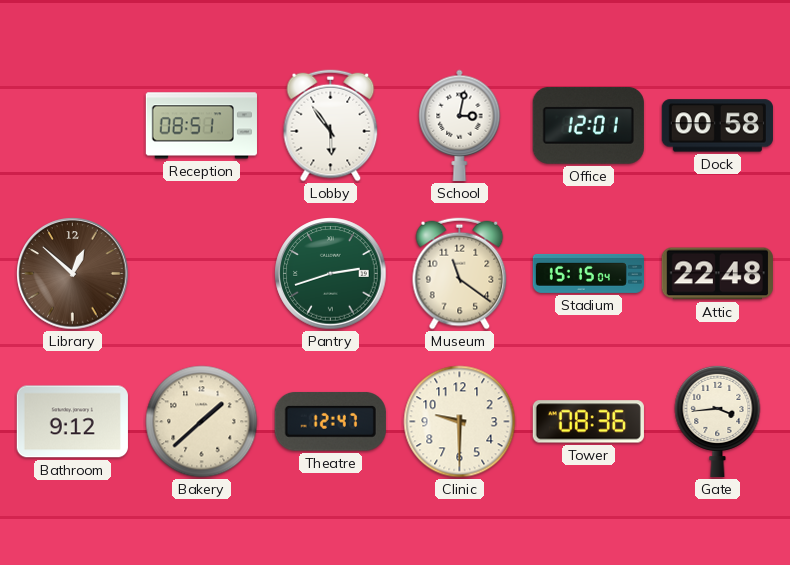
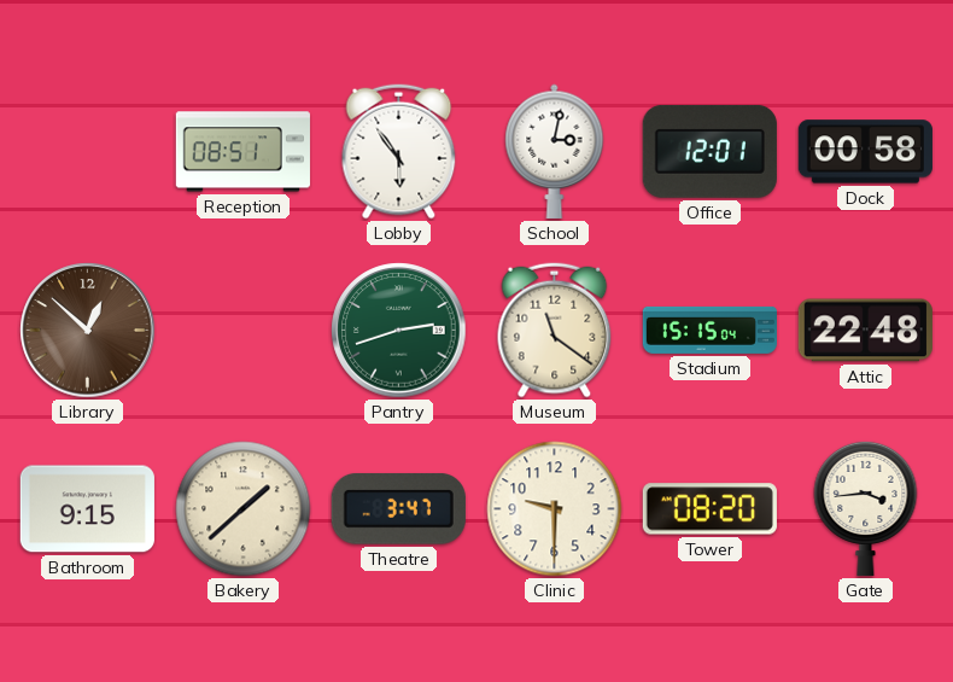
Bathroom: 9:12 -> 9:15 (87, 509)
Theatre: 12:47 -> 3:47 (398, 508)
Tower: 08:36 -> 08:20 (709, 509)
